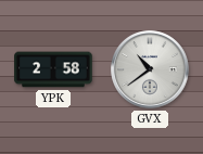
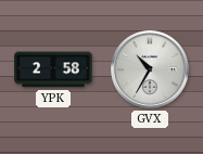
GVX: 10:39 -> 10:35 (150, 69)
